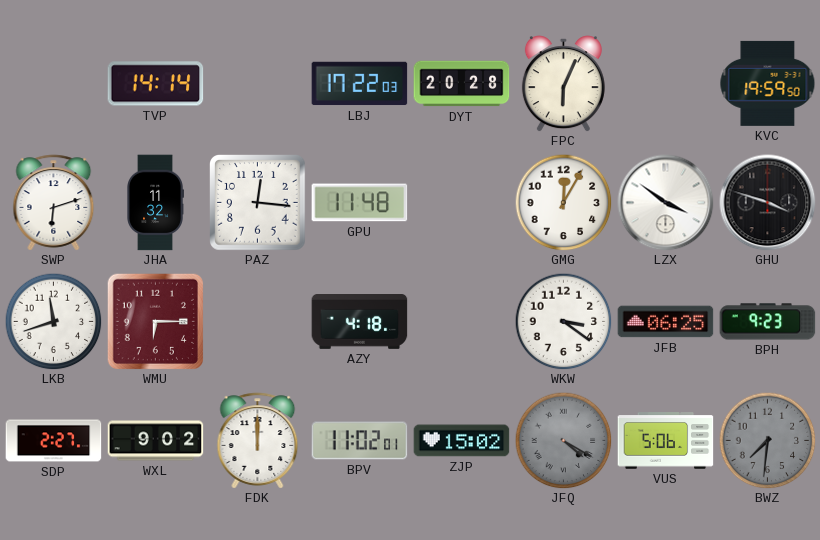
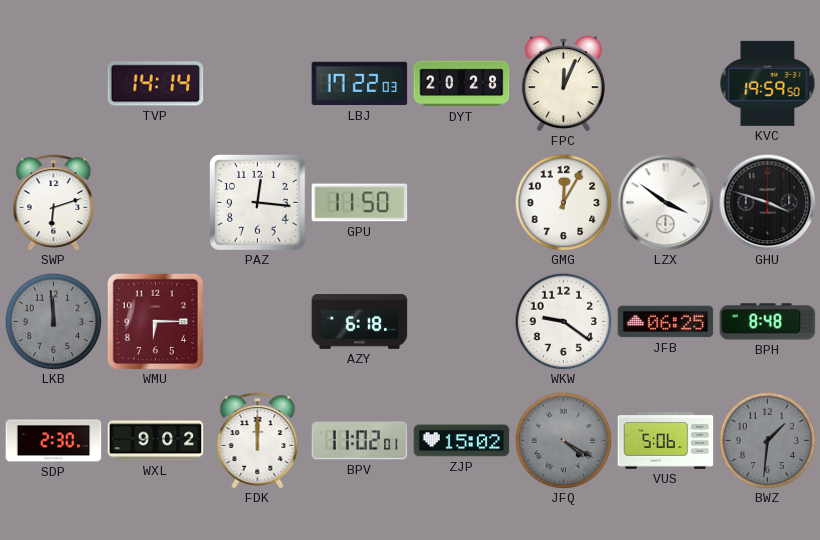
FPC: 6:04 -> 12:04 (563, 84)
JHA: 11:32 -> none (155, 203)
GPU: 11:48 -> 11:50 (360, 203)
LKB: 11:42 -> 11:59 (53, 321)
LKB dial: white -> grey (53, 321)
AZY: 4:18 -> 6:18 (360, 322)
WKW: 3:21 -> 9:21 (563, 321)
BPH: 9:23 -> 8:48 (768, 322)
SDP: 2:27 -> 2:30 (54, 441)
BWZ: 7:31 -> 1:31 (767, 440)
